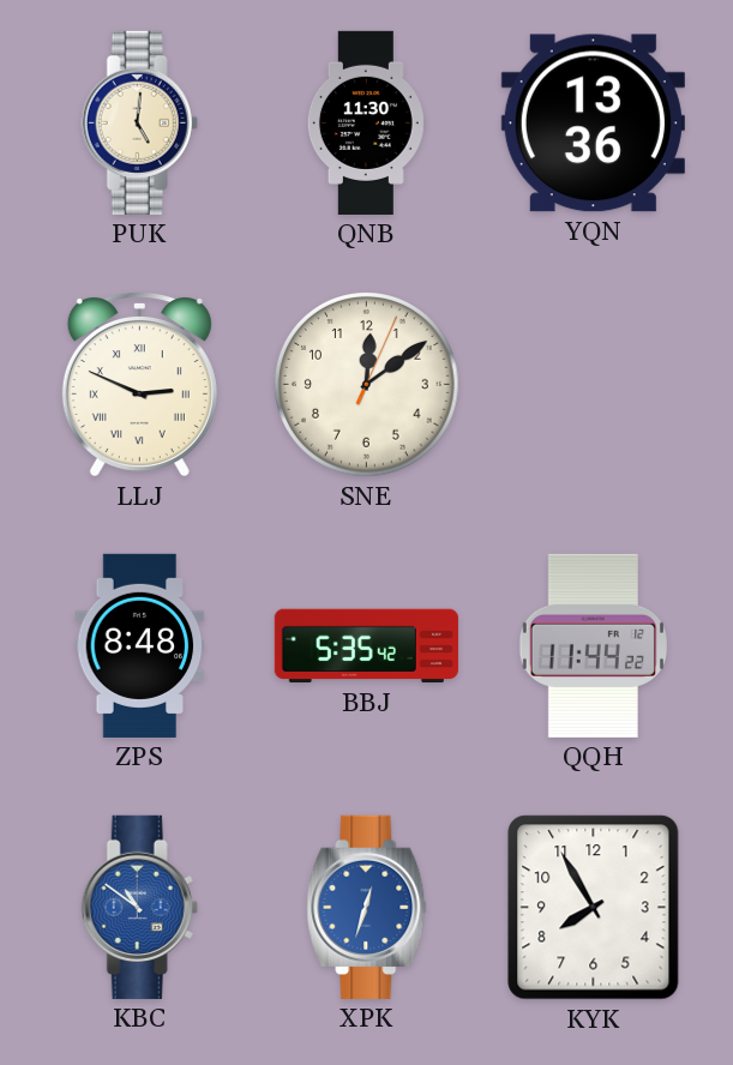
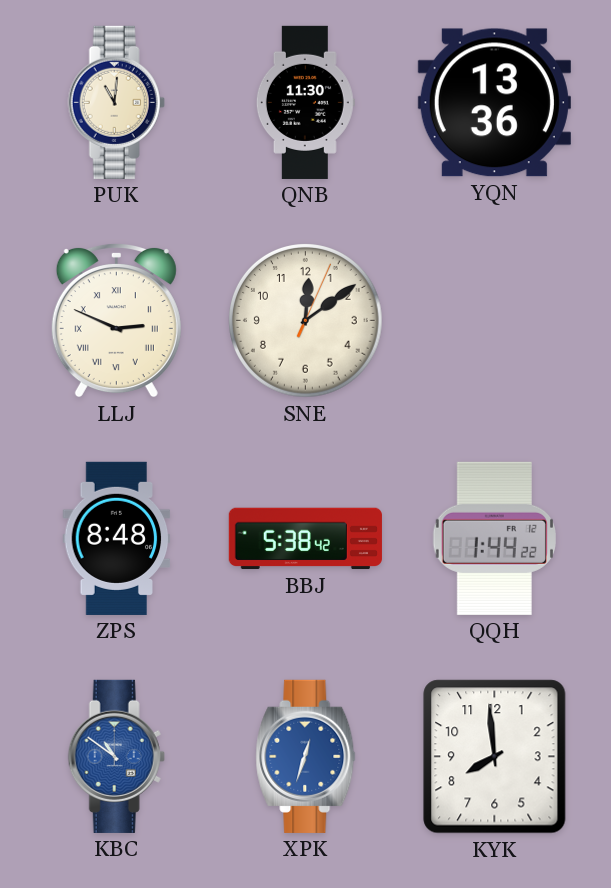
PUK: 5:01 -> 11:01 (116, 102)
BBJ: 5:35 -> 5:38 (305, 539)
QQH: 11:44 -> 1:44 (494, 538)
KYK: 7:55 -> 7:59 (495, 757)
